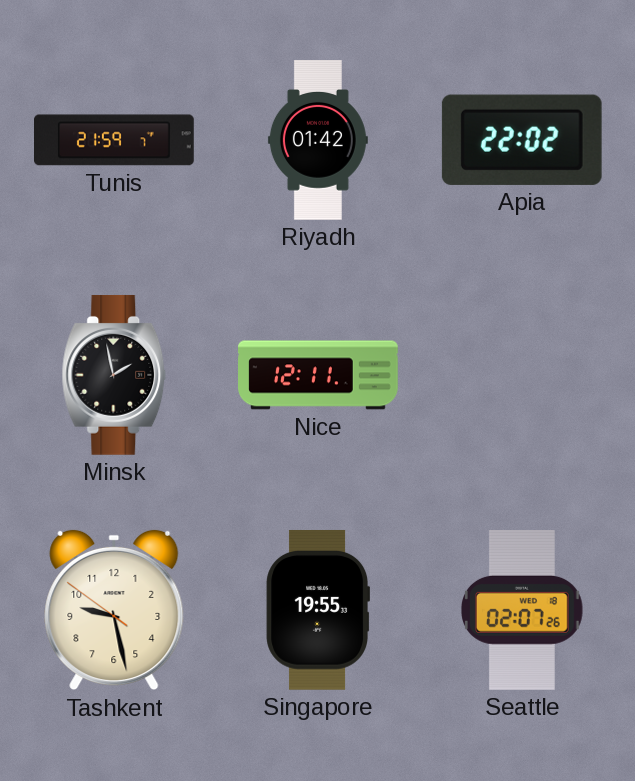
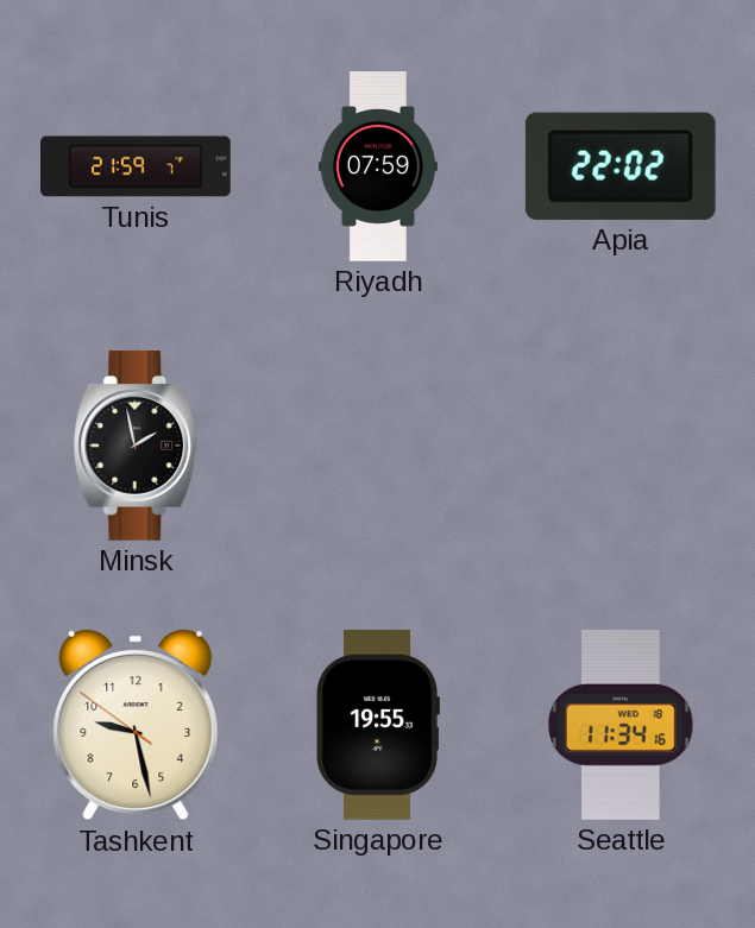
Riyadh: 01:42 -> 07:59 (378, 166)
Nice: 12:11 -> none (318, 375)
Seattle: 02:07 -> 11:34 (622, 726)
